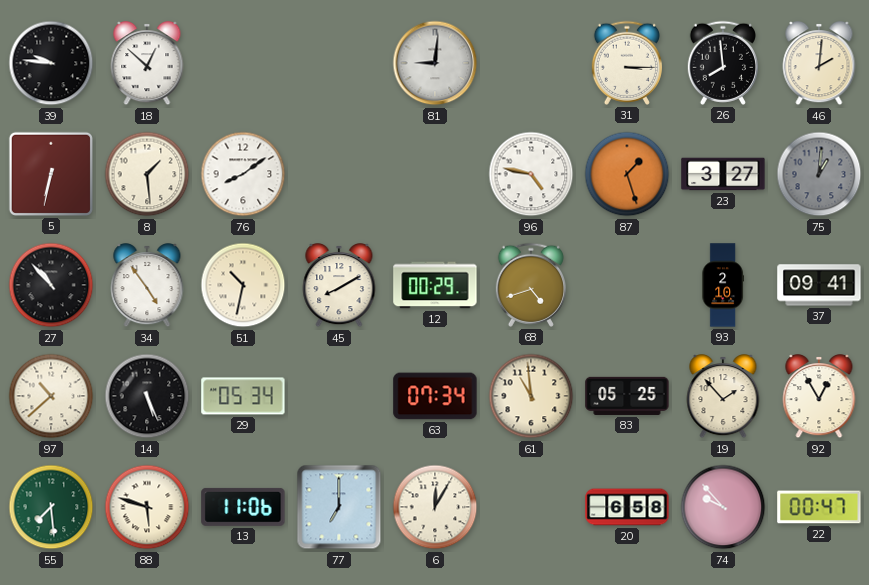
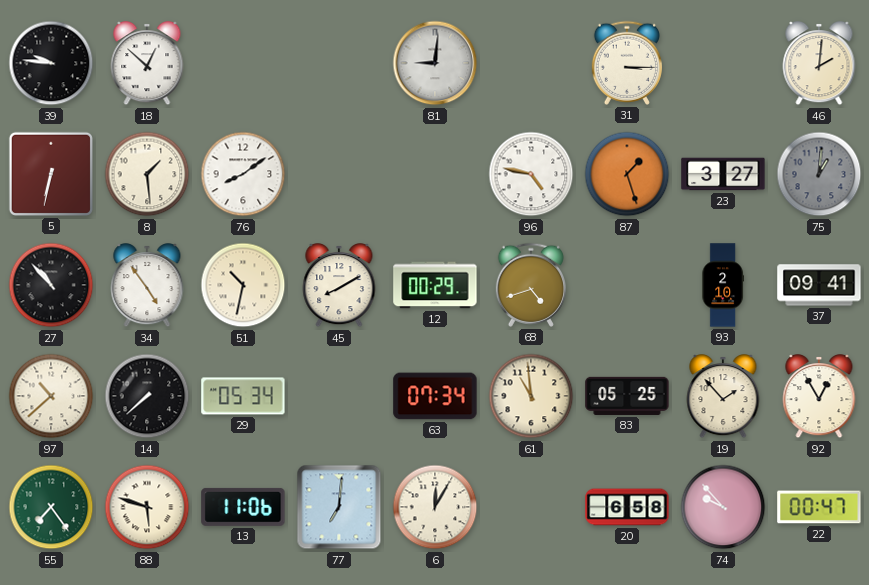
26: 7:59 -> none (723, 63)
14: 5:26 -> 7:38 (147, 396)
55: 7:29 -> 7:24 (51, 507)
77: 7:00 -> 7:01 (339, 507)
